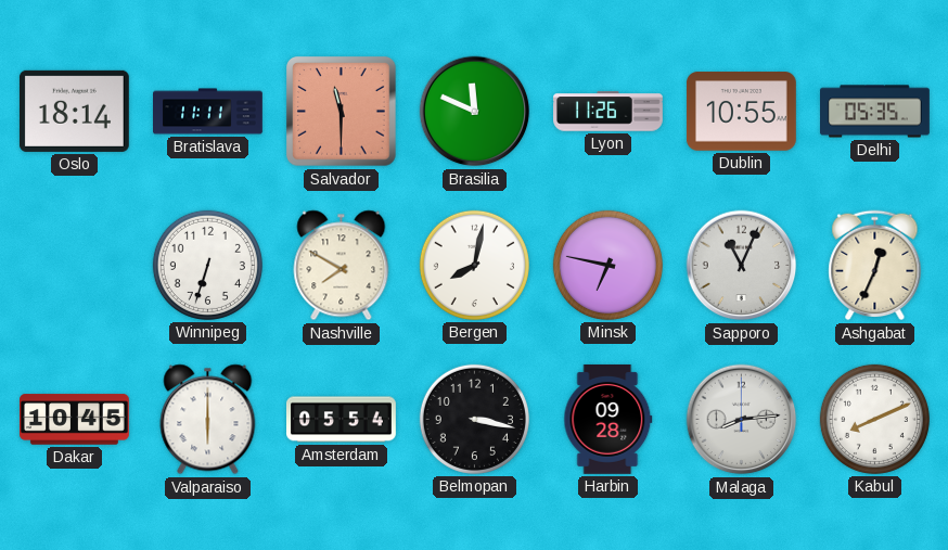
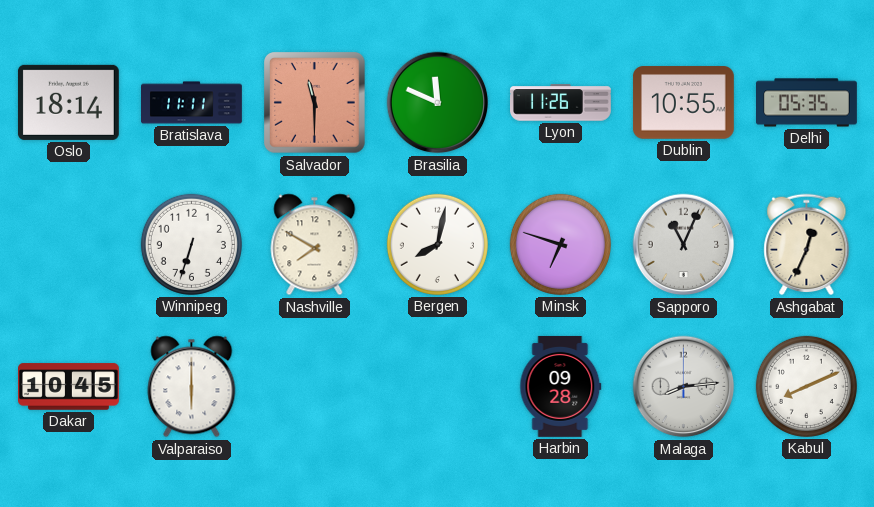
Minsk: 6:47 -> 6:48 (560, 244)
Amsterdam: 05:54 -> none (342, 420)
Belmopan: 3:17 -> none (474, 419)
